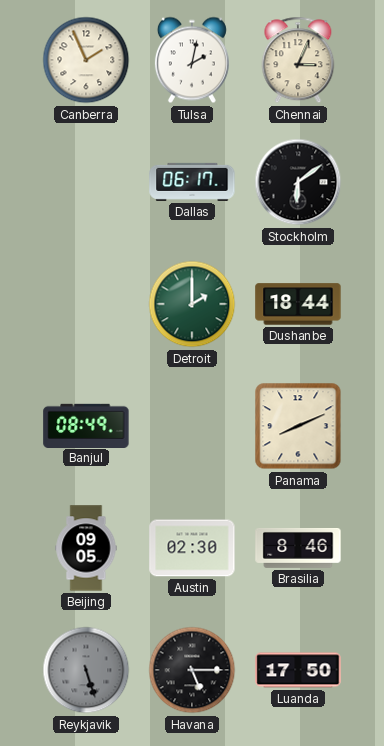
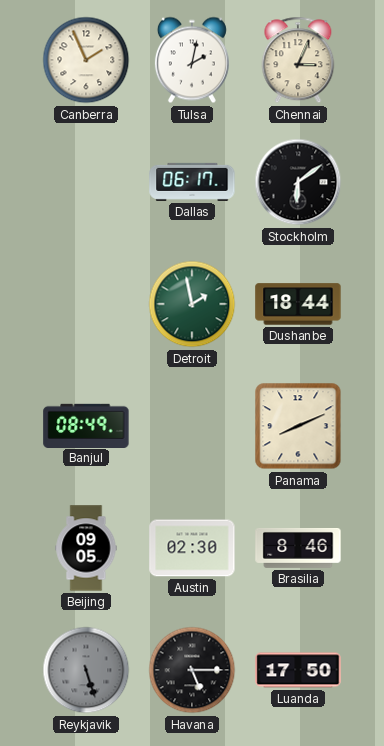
Detroit: 2:00 -> 1:58 (192, 304)
